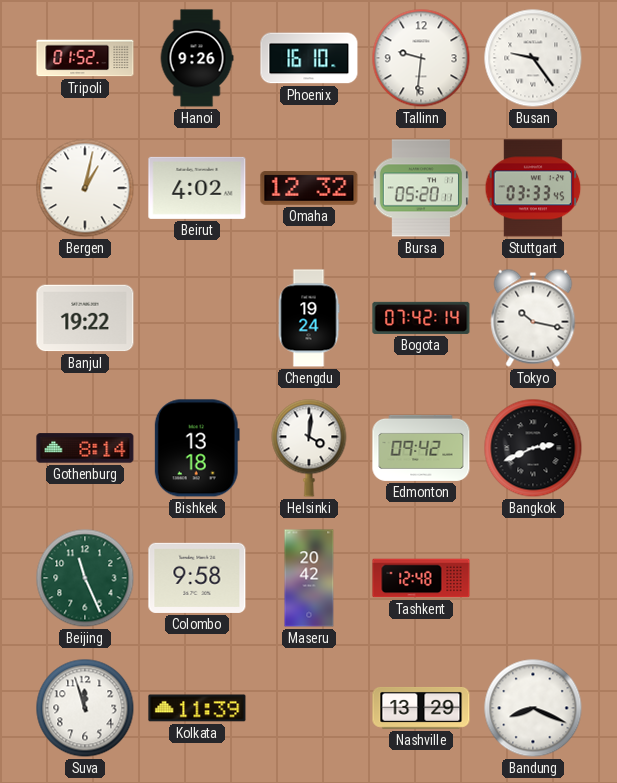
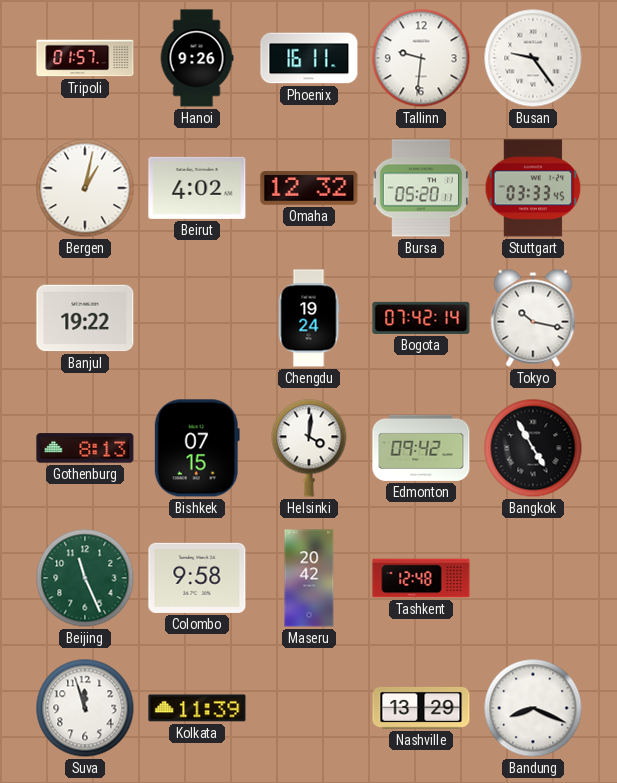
Tripoli: 01:52 -> 01:57 (85, 58)
Phoenix: 16:10 -> 16:11 (309, 58)
Gothenburg: 8:14 -> 8:13 (85, 448)
Bishkek: 13:18 -> 07:15 (197, 448)
Bangkok: 2:41 -> 4:55 (533, 448)
